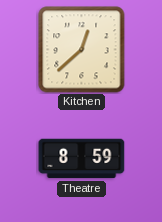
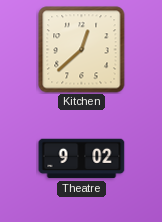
Theatre: 8:59 -> 9:02 (82, 159)
